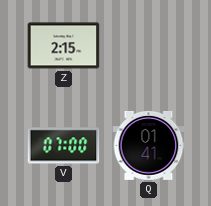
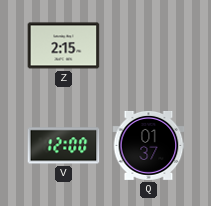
V: 07:00 -> 12:00 (64, 146)
Q: 01:41 -> 01:37 (149, 145)
